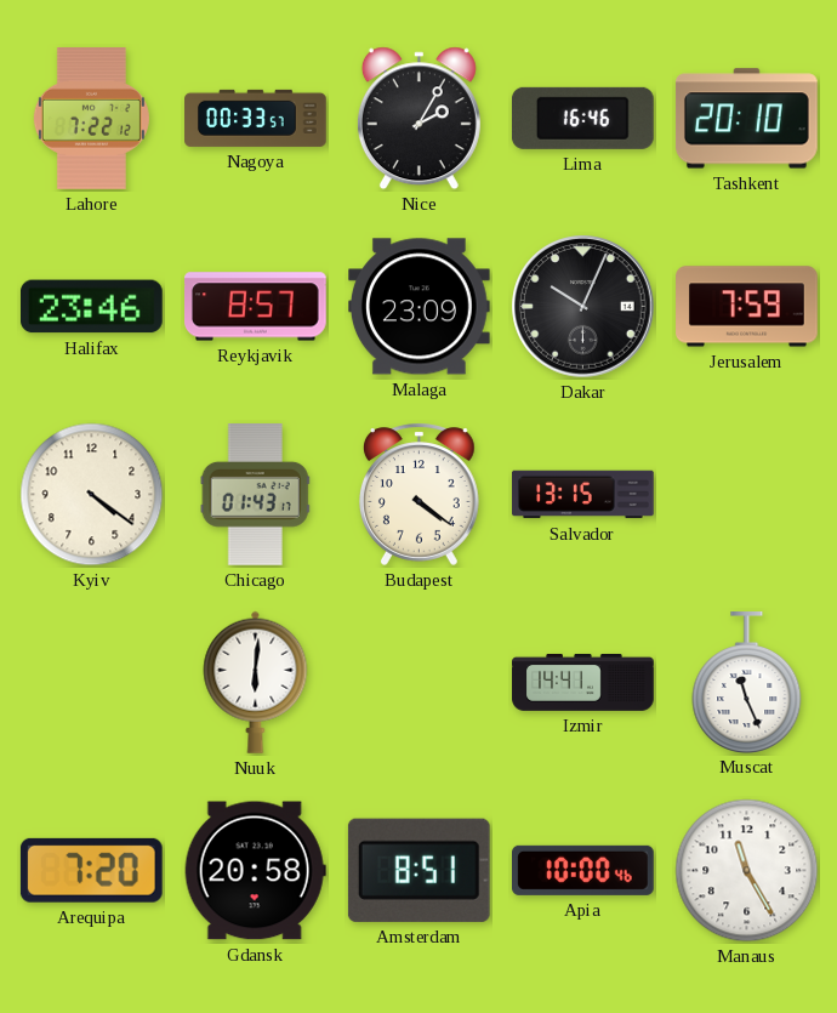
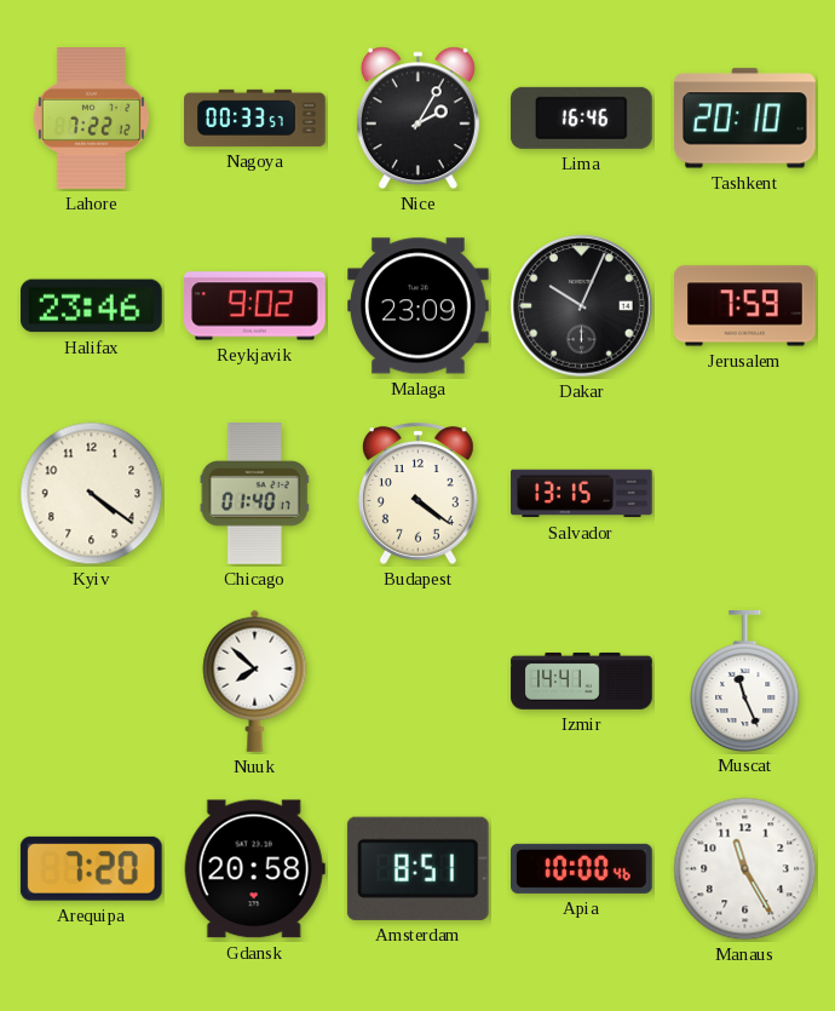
Reykjavik: 8:57 -> 9:02 (255, 306)
Chicago: 01:43 -> 01:40 (254, 494)
Nuuk: 6:01 -> 7:52 (255, 680)
